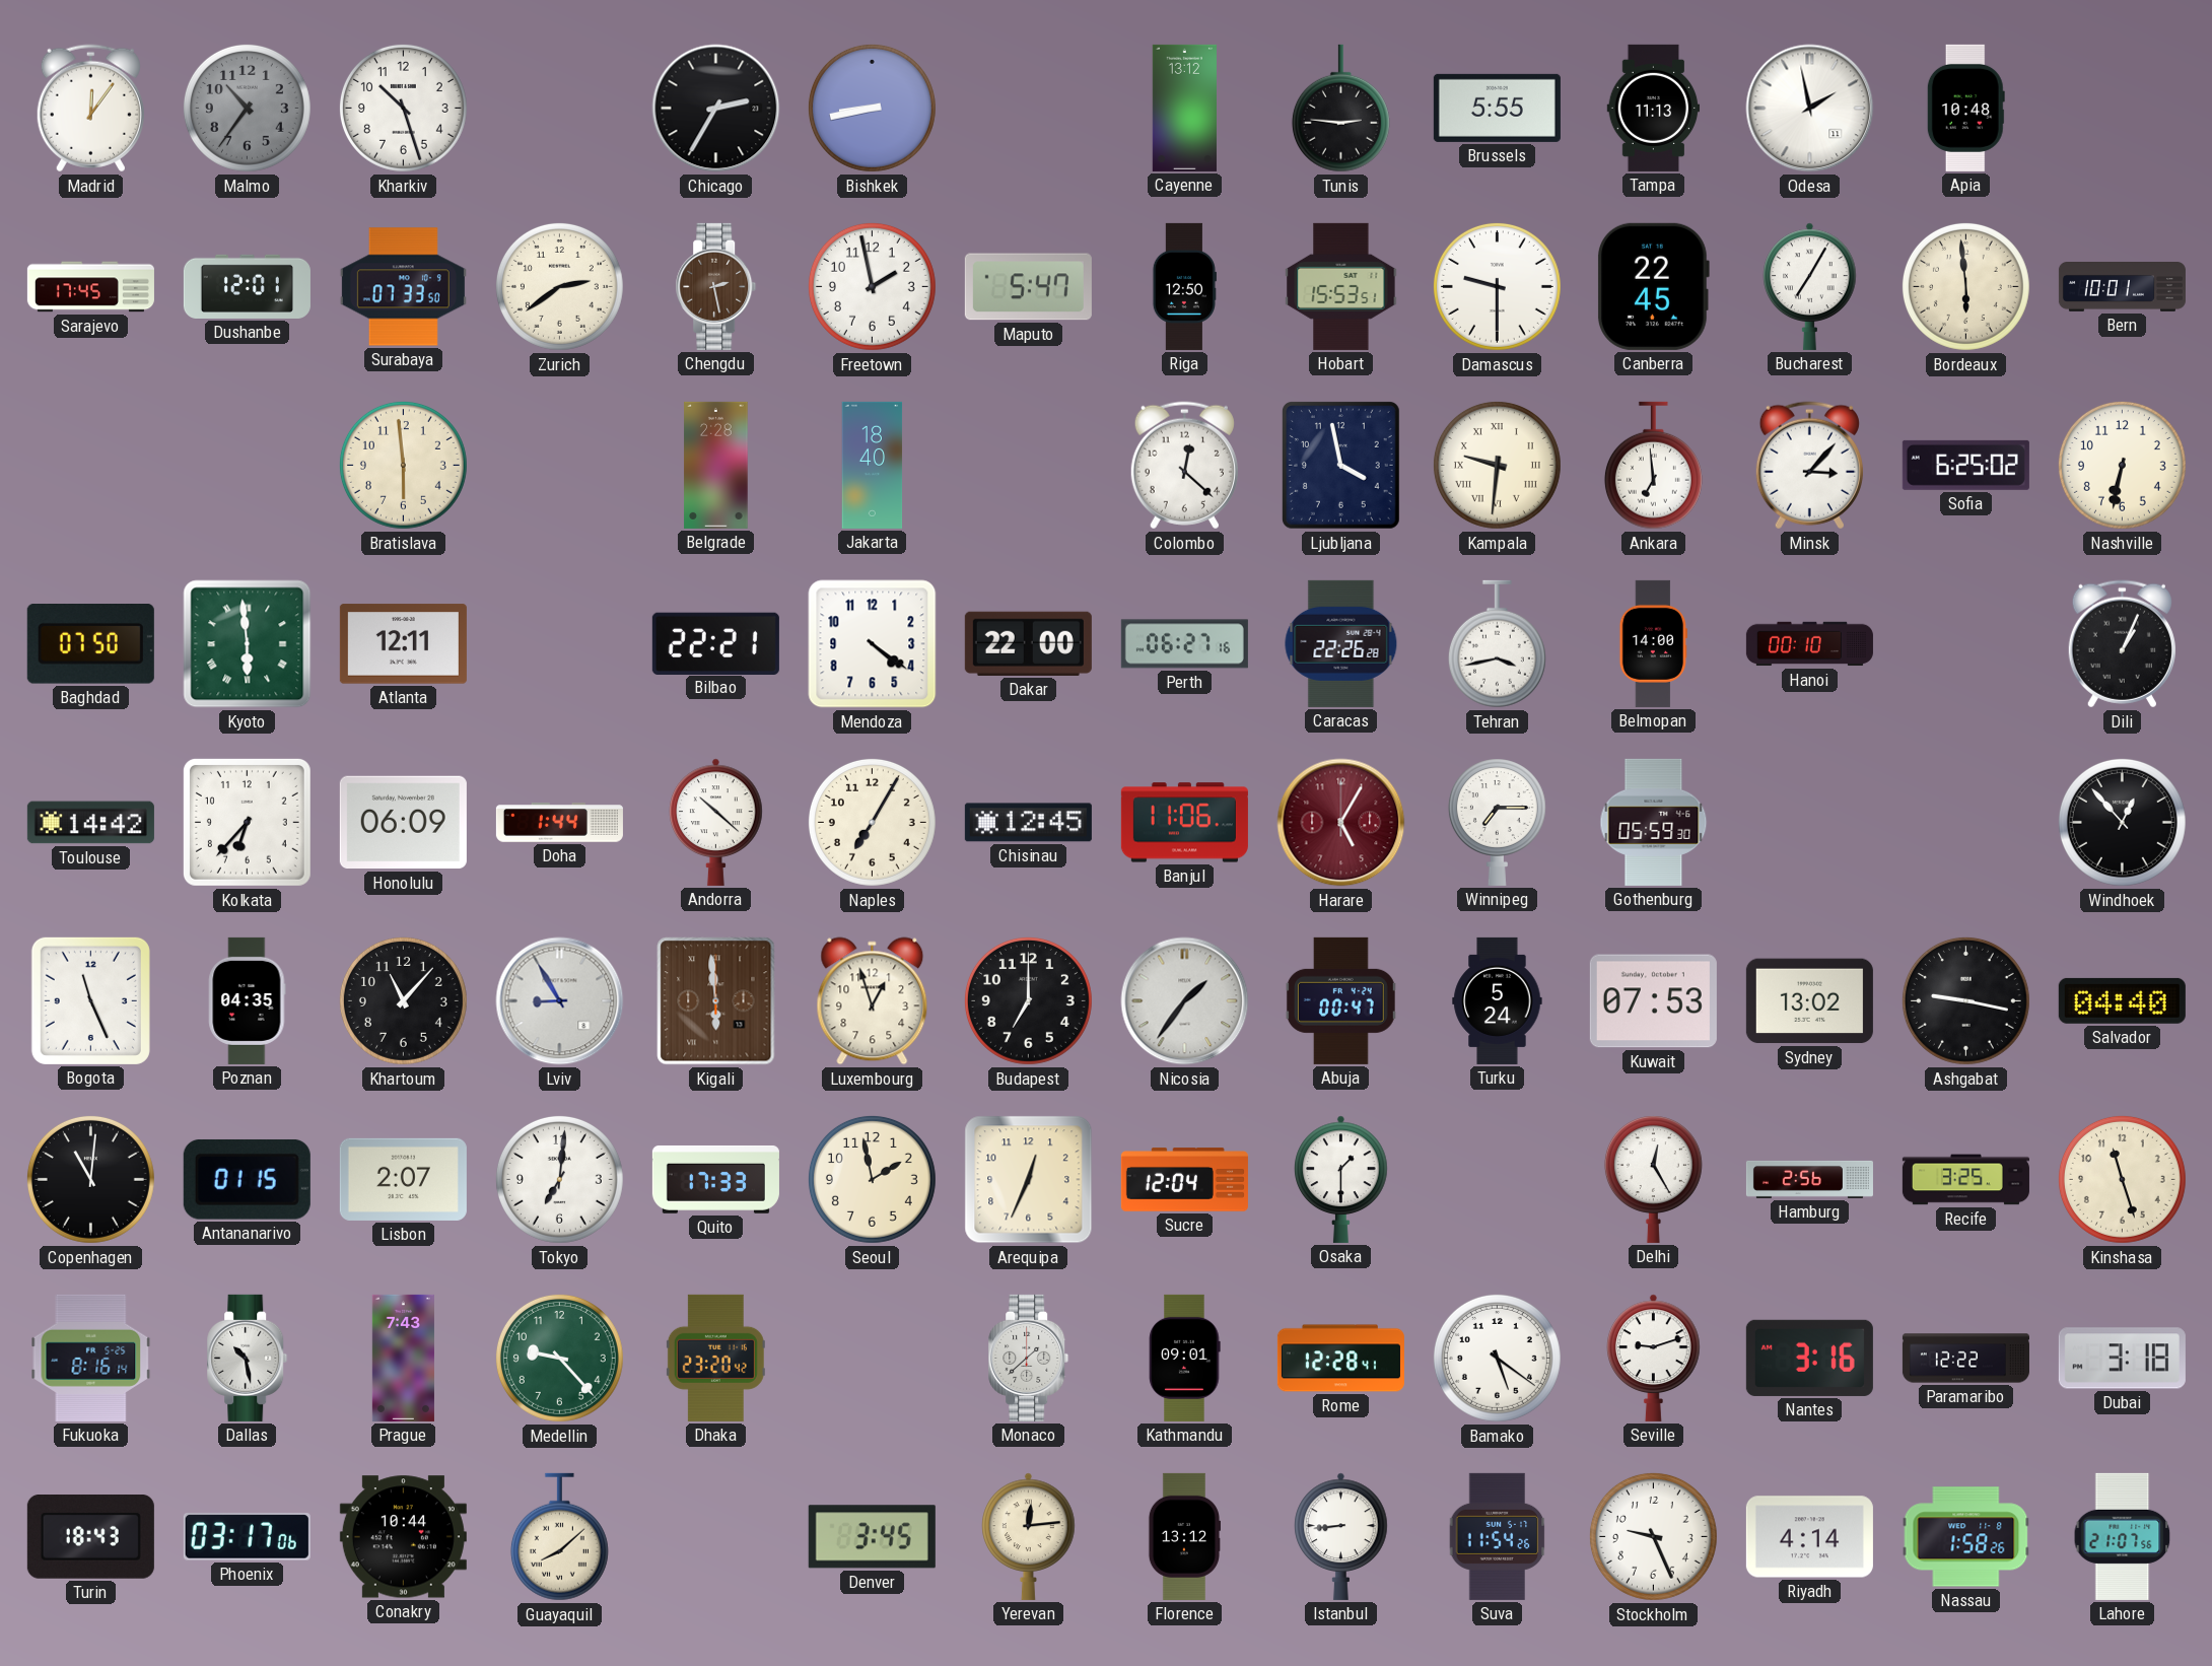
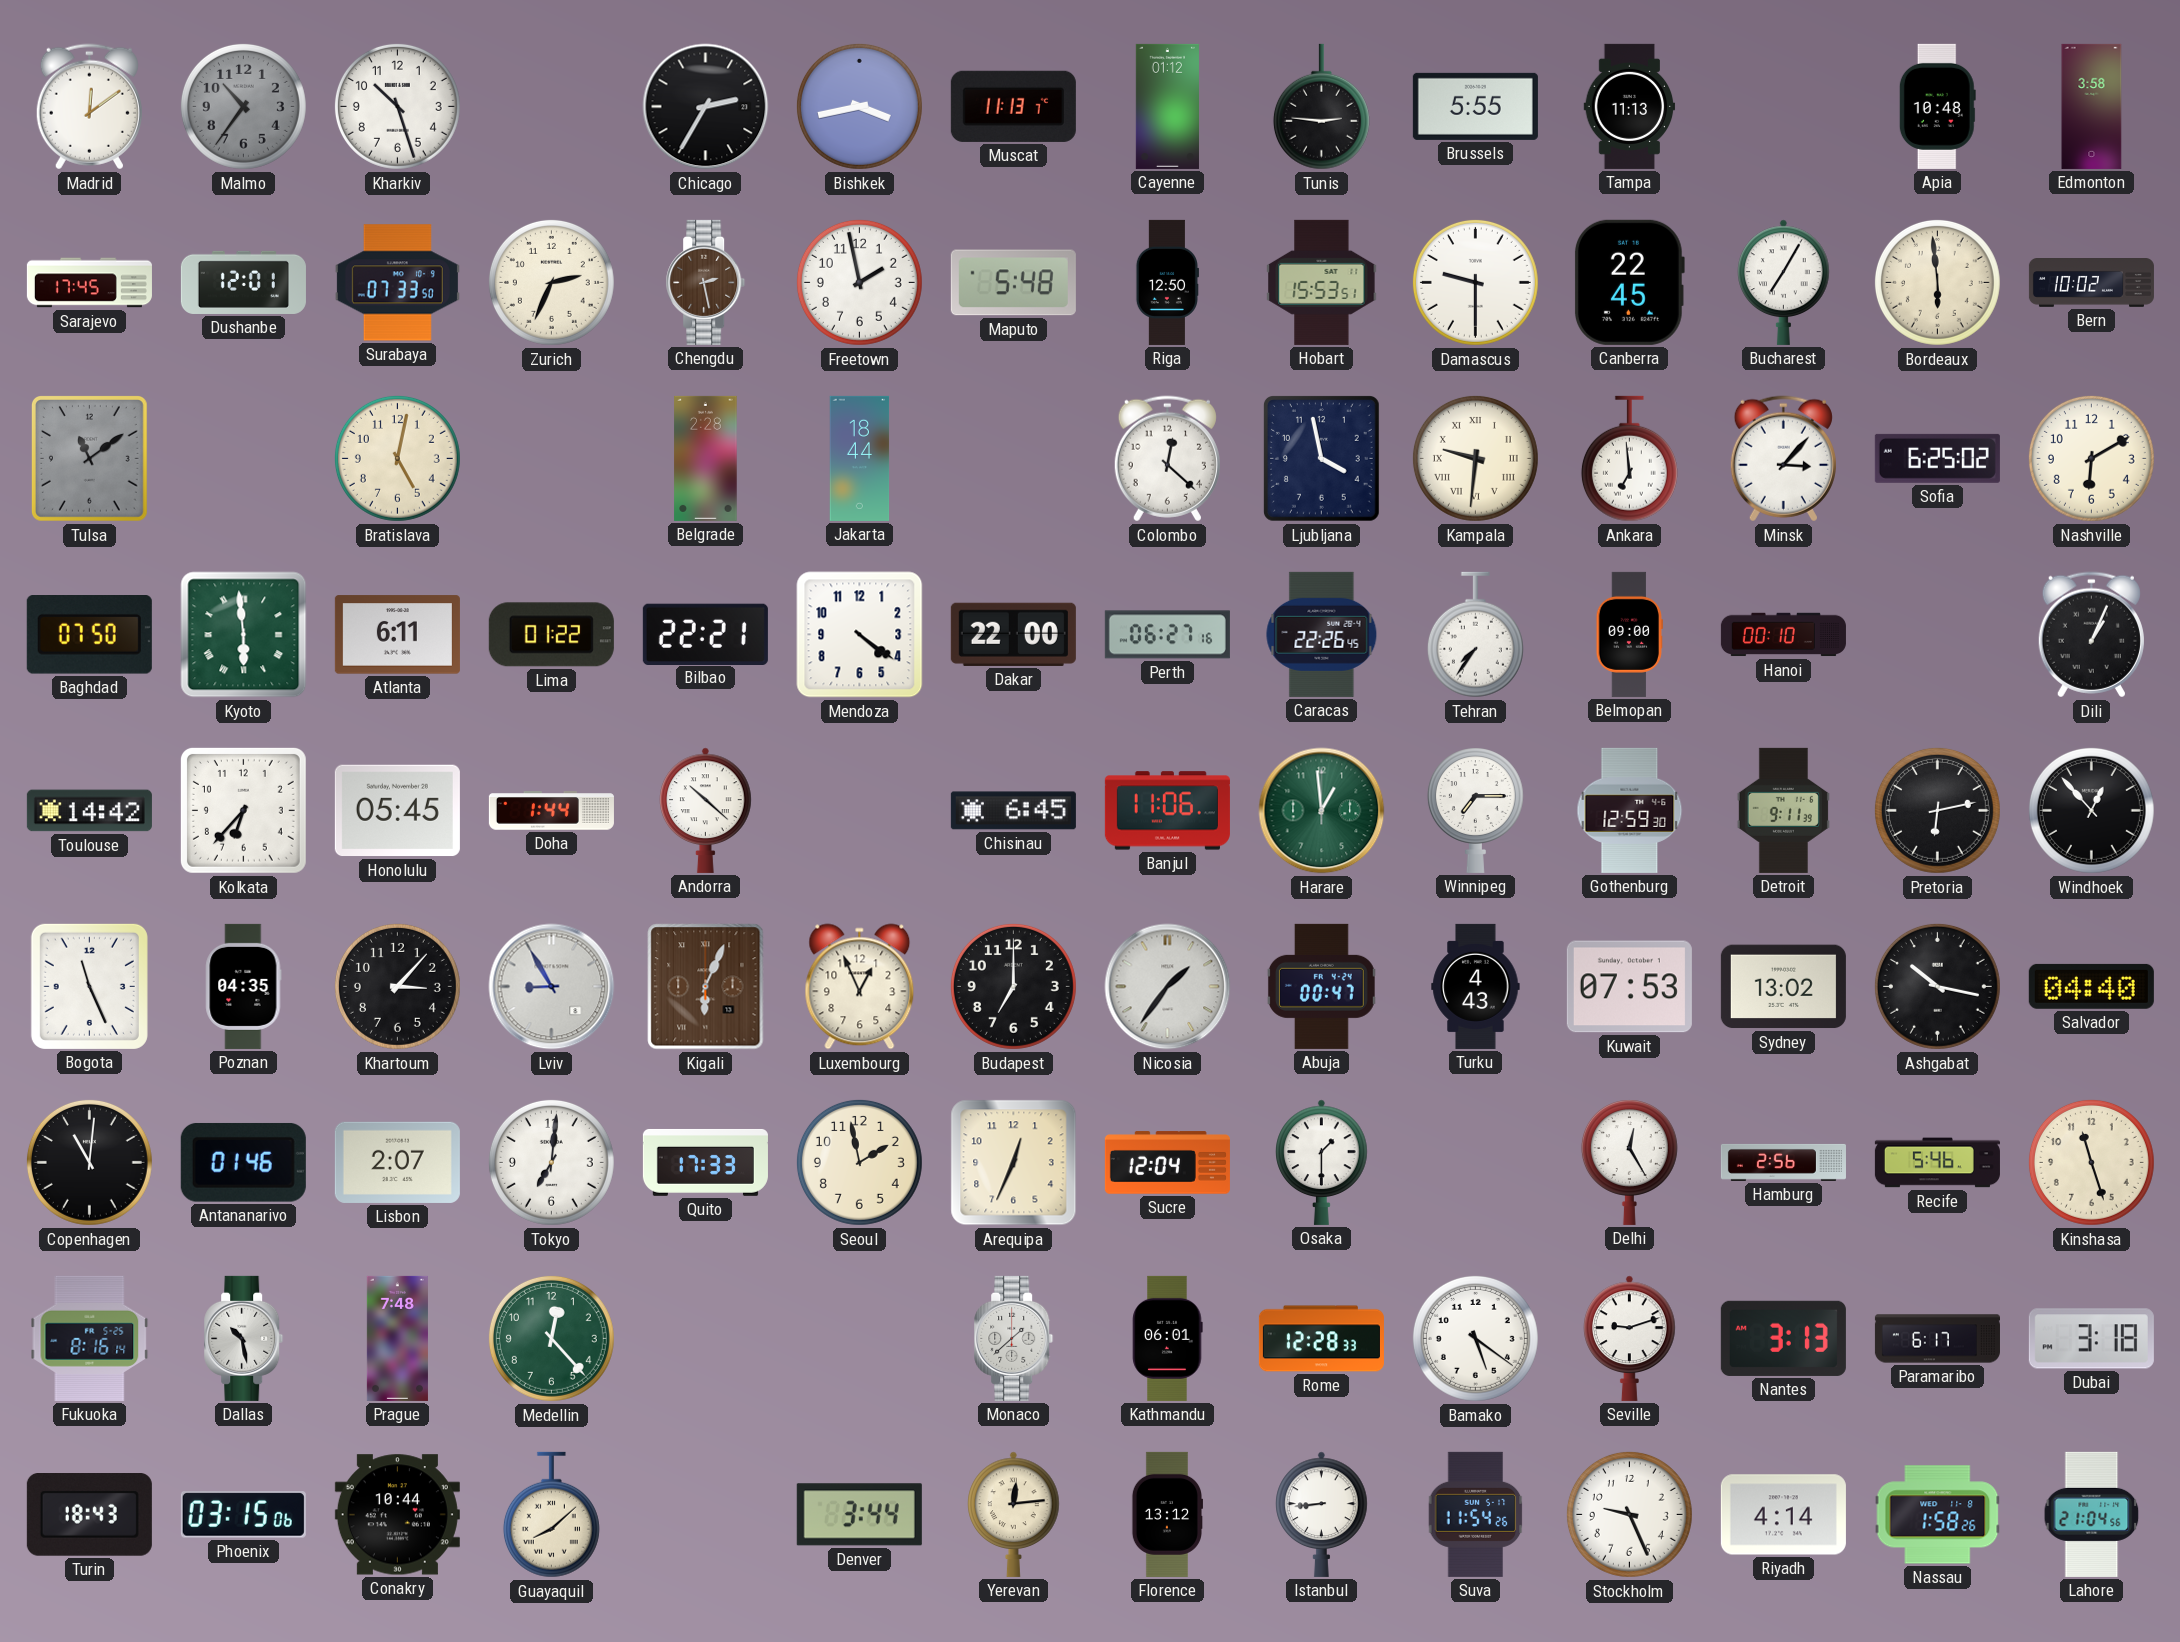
Madrid: 12:06 -> 12:09 (89, 107)
Bishkek: 8:43 -> 3:43 (859, 106)
Muscat: none -> 11:13 (1013, 106)
Cayenne: 13:12 -> 01:12 (1167, 106)
Odesa: 1:58 -> none (1810, 109)
Edmonton: none -> 3:58 (2092, 106)
Zurich: 2:39 -> 2:34 (551, 282)
Maputo: 5:47 -> 5:48 (1013, 283)
Bern: 10:01 -> 10:02 (2091, 283)
Tulsa: none -> 11:09 (89, 459)
Bratislava: 5:59 -> 5:02 (397, 458)
Jakarta: 18:40 -> 18:44 (860, 458)
Nashville: 6:32 -> 6:10 (2091, 458)
Atlanta: 12:11 -> 6:11 (397, 635)
Lima: none -> 01:22 (551, 635)
Caracas: 22:26:28 -> 22:26:45 (1322, 634)
Tehran: 3:43 -> 7:36 (1475, 635)
Belmopan: 14:00 -> 09:00 (1629, 634)
Honolulu: 06:09 -> 05:45 (397, 811)
Naples: 7:05 -> none (872, 822)
Chisinau: 12:45 -> 6:45 (1013, 811)
Harare: 5:05 -> 12:59 (1322, 811)
Harare dial: burgundy -> green (1322, 811)
Gothenburg: 05:59 -> 12:59 (1630, 810)
Detroit: none -> 9:11 (1783, 810)
Pretoria: none -> 6:13 (1937, 810)
Khartoum: 11:07 -> 3:07 (397, 986)
Kigali: 5:59 -> 6:04 (706, 987)
Luxembourg: 12:57 -> 12:56 (860, 987)
Turku: 5:24 -> 4:43 (1476, 986)
Ashgabat: 9:17 -> 10:17 (1937, 986)
Antananarivo: 01:15 -> 01:46 (243, 1162)
Recife: 3:25 -> 5:46 (1937, 1163)
Prague: 7:43 -> 7:48 (397, 1338)
Medellin: 9:23 -> 12:23 (551, 1338)
Dhaka: 23:20 -> none (715, 1358)
Kathmandu: 09:01 -> 06:01 (1168, 1338)
Rome: 12:28:41 -> 12:28:33 (1321, 1339)
Nantes: 3:16 -> 3:13 (1783, 1338)
Paramaribo: 12:22 -> 6:17 (1937, 1339)
Phoenix: 03:17 -> 03:15 (243, 1515)
Denver: 3:45 -> 3:44 (859, 1515)
Lahore: 21:07 -> 21:04 (2092, 1514)
